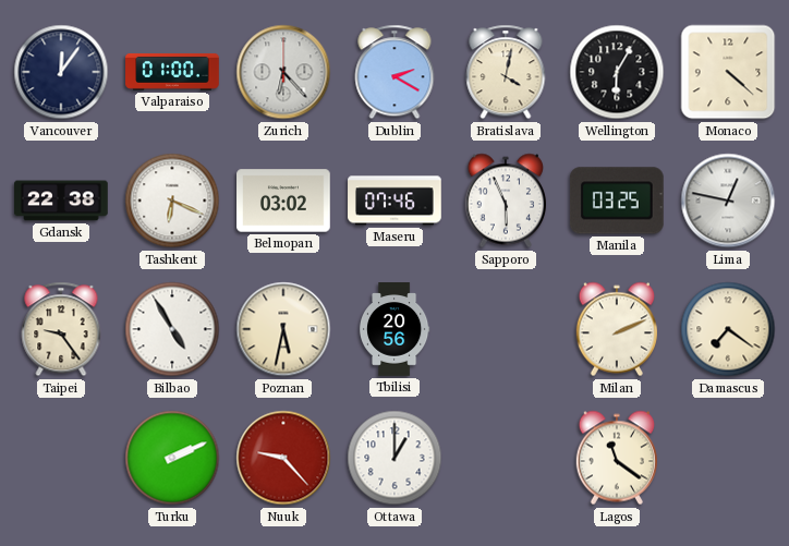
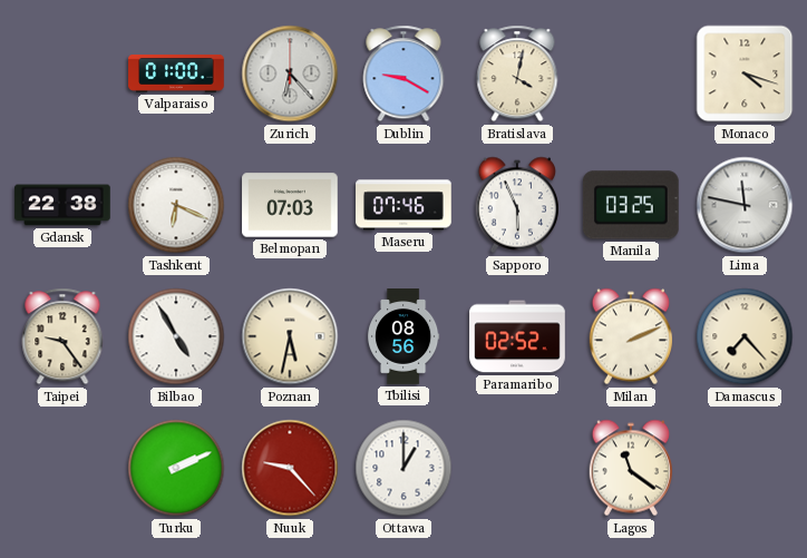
Vancouver: 12:06 -> none (61, 72)
Dublin: 2:20 -> 9:20 (403, 74)
Wellington: 6:05 -> none (617, 72)
Monaco: 4:22 -> 4:18 (745, 74)
Belmopan: 03:02 -> 07:03 (290, 205)
Lima: 12:47 -> 11:47 (745, 205)
Tbilisi: 20:56 -> 08:56 (403, 336)
Paramaribo: none -> 02:52 (517, 336)
Damascus: 7:21 -> 7:23 (745, 336)
